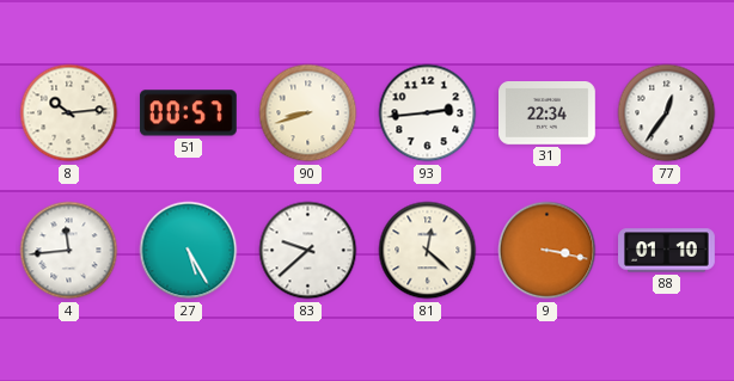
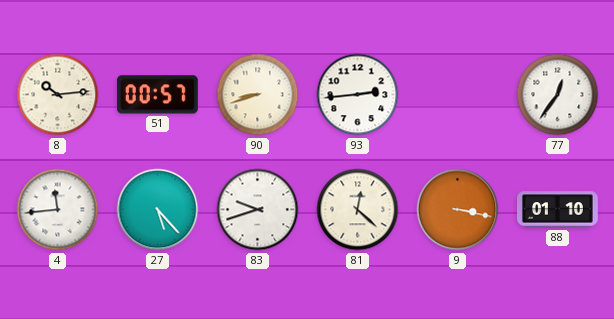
31: 22:34 -> none (548, 113)
27: 5:25 -> 5:23 (158, 210)
83: 9:38 -> 9:42 (258, 210)
